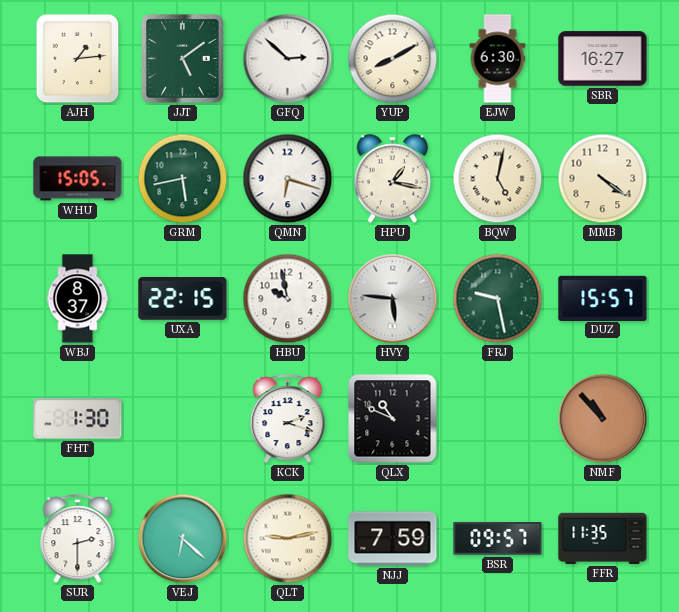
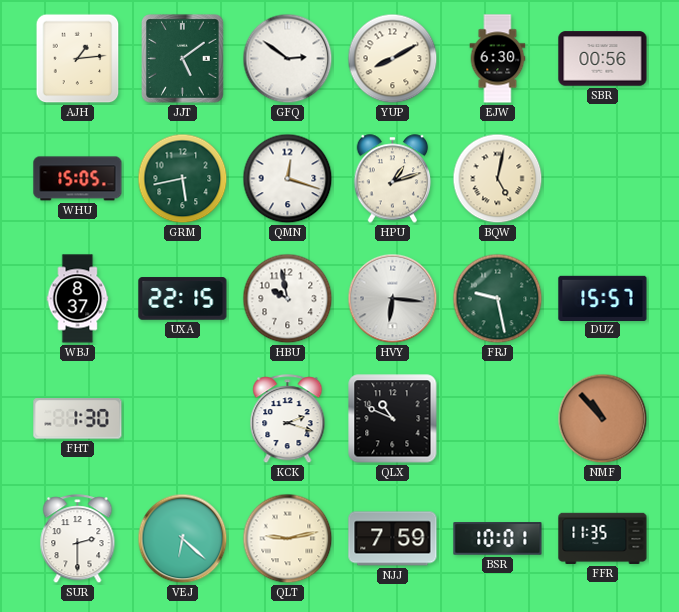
GFQ: 2:52 -> 2:51 (288, 59)
SBR: 16:27 -> 00:56 (603, 59)
QMN: 6:18 -> 12:18 (288, 179)
HPU: 1:17 -> 1:12 (393, 179)
MMB: 4:21 -> none (603, 179)
HVY: 5:46 -> 6:16 (393, 299)
BSR: 09:57 -> 10:01 (498, 539)
